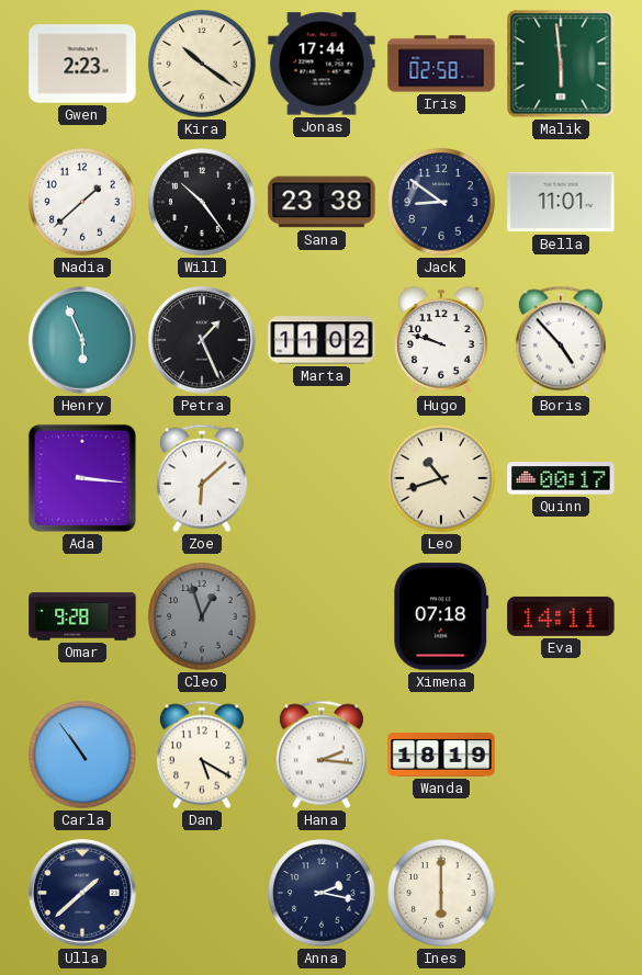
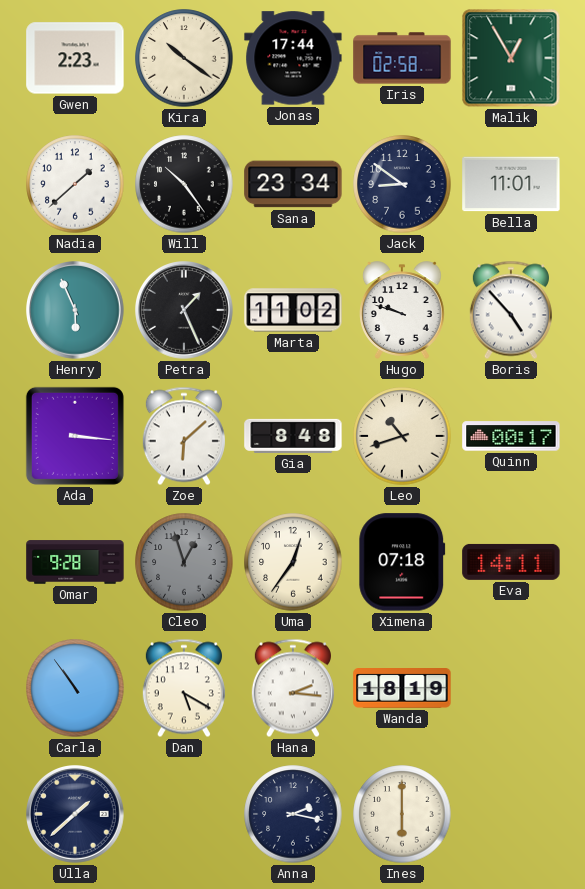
Malik: 5:59 -> 12:55 (511, 58)
Sana: 23:38 -> 23:34 (293, 184)
Gia: none -> 8:48 (293, 436)
Uma: none -> 12:36 (293, 562)
